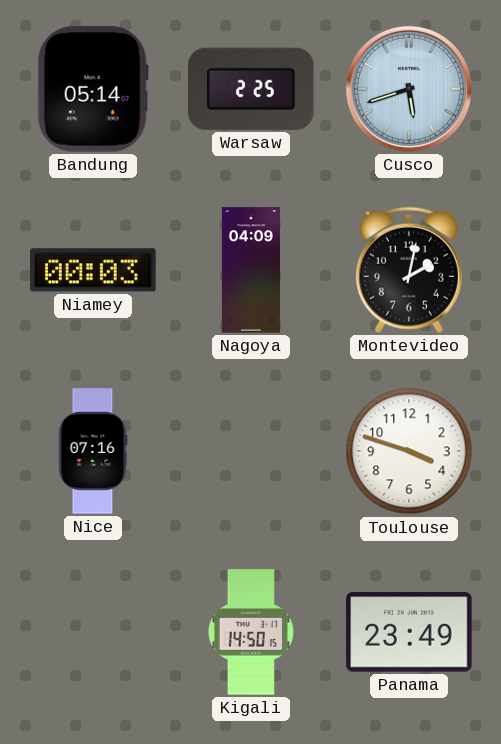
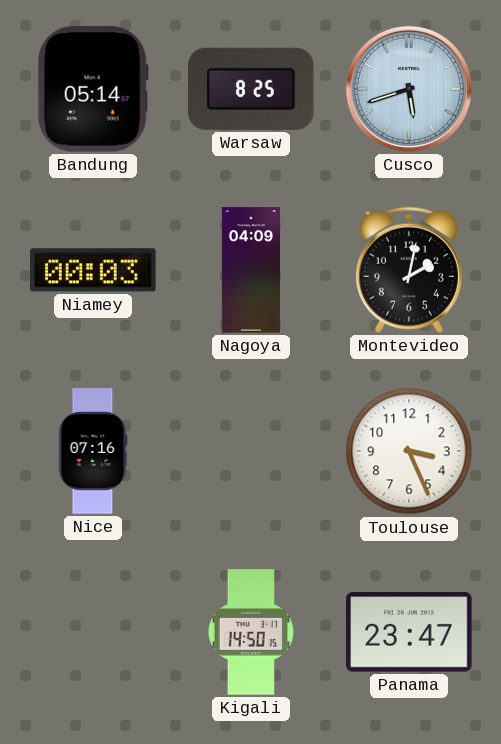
Warsaw: 2:25 -> 8:25 (252, 89)
Toulouse: 3:48 -> 3:26 (409, 451)
Panama: 23:49 -> 23:47 (409, 632)
